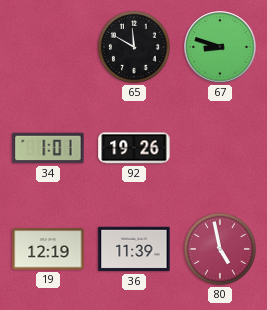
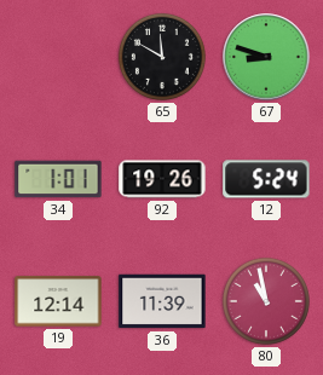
12: none -> 5:24 (266, 179)
19: 12:19 -> 12:14 (58, 301)
80: 4:58 -> 10:58 (266, 301)
